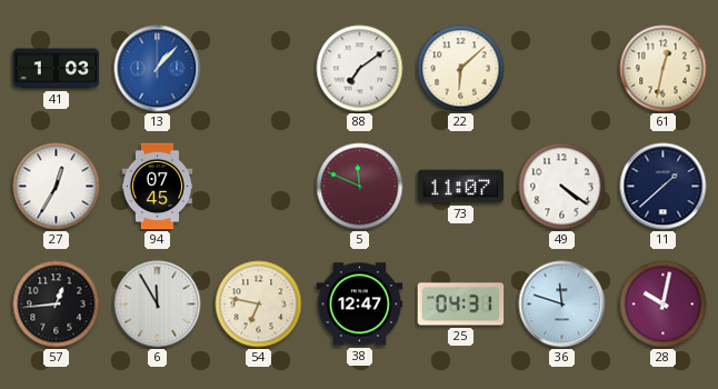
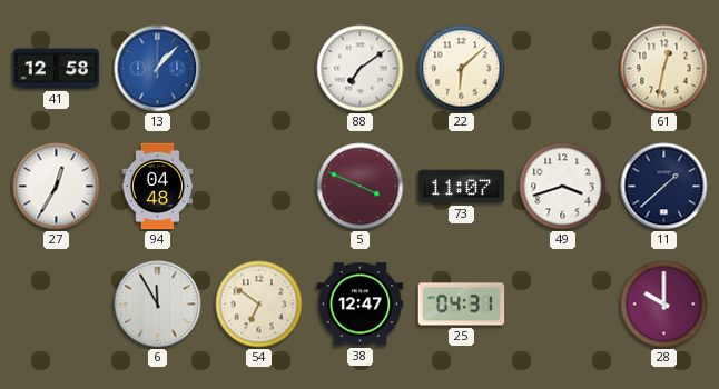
41: 1:03 -> 12:58 (57, 69)
94: 07:45 -> 04:48 (158, 187)
5: 11:49 -> 3:49 (361, 187)
49: 4:21 -> 3:42 (563, 187)
57: 12:44 -> none (57, 305)
54: 6:47 -> 6:51 (259, 305)
36: 11:48 -> none (562, 305)
28: 10:02 -> 10:00 (664, 305)
